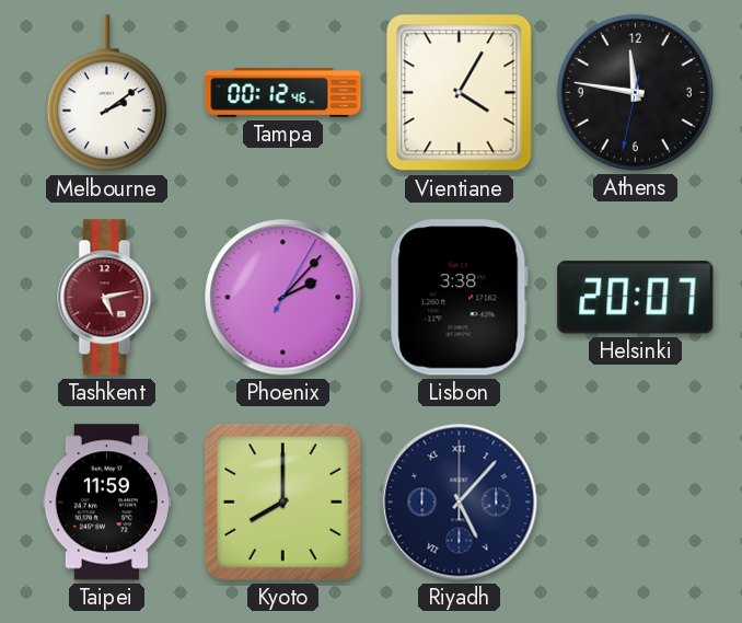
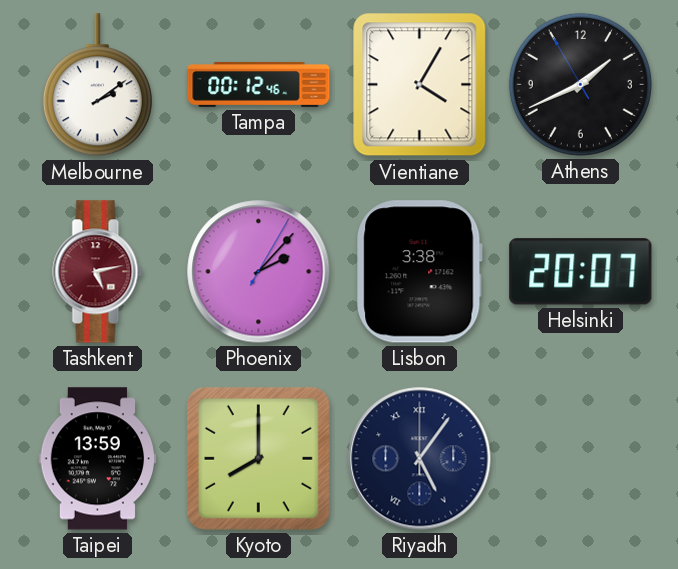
Athens: 11:46 -> 1:40 (580, 84)
Taipei: 11:59 -> 13:59 (98, 459)
Riyadh: 5:07 -> 5:06 (420, 459)
